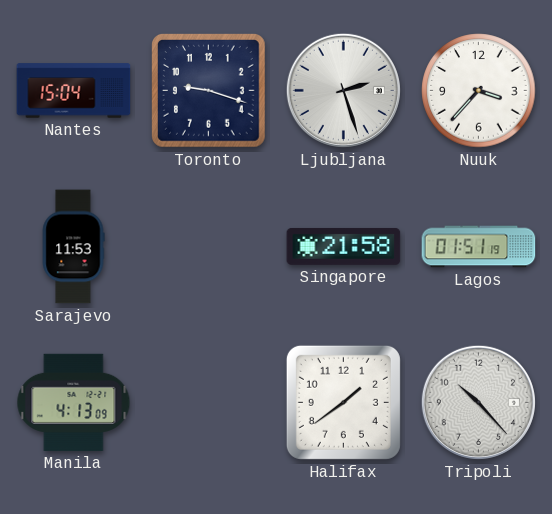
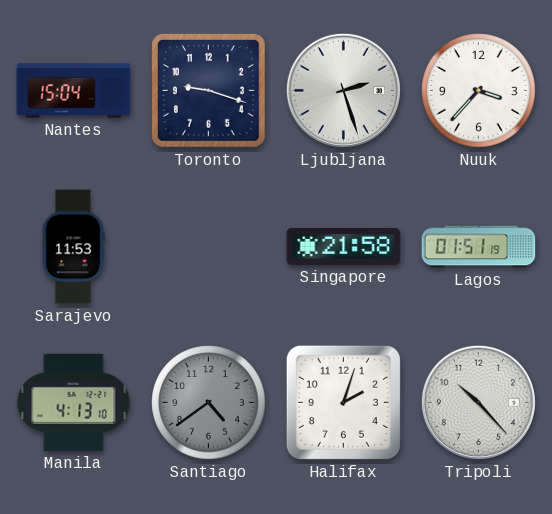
Manila: 4:13:09 -> 4:13:10 (74, 402)
Santiago: none -> 4:39 (209, 403)
Halifax: 1:39 -> 2:03 (343, 402)
